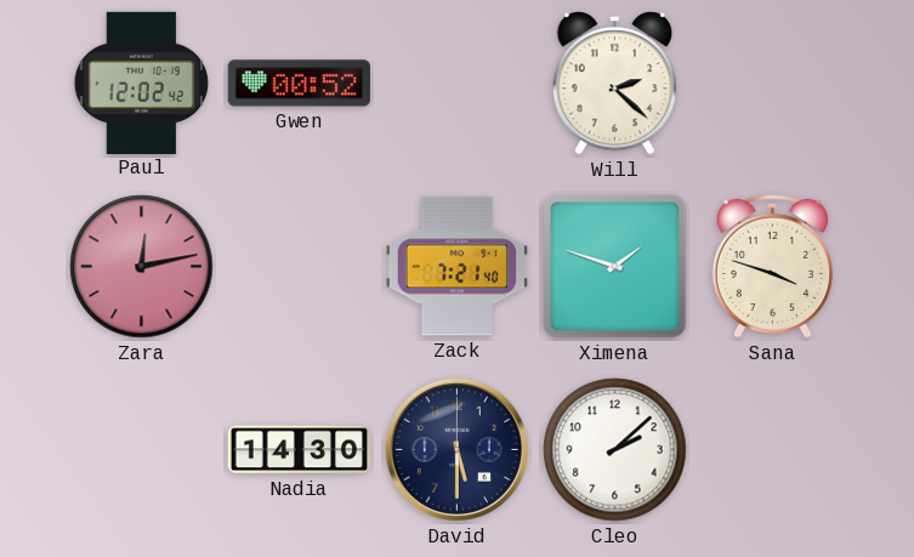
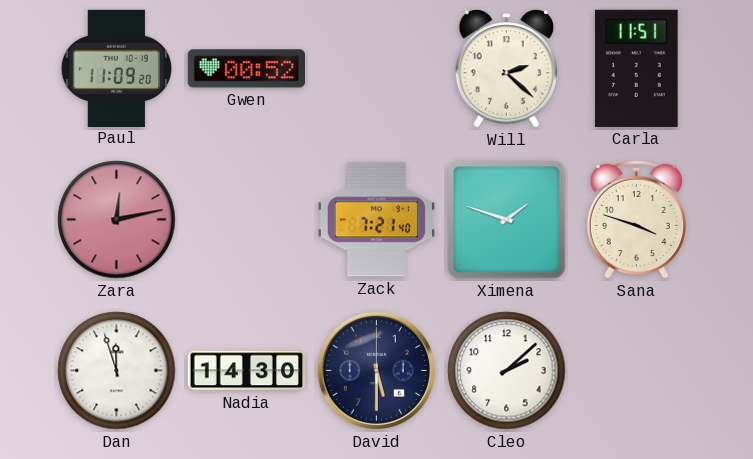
Paul: 12:02 -> 11:09 (116, 68)
Carla: none -> 11:51 (637, 68)
Dan: none -> 11:57 (117, 371)
